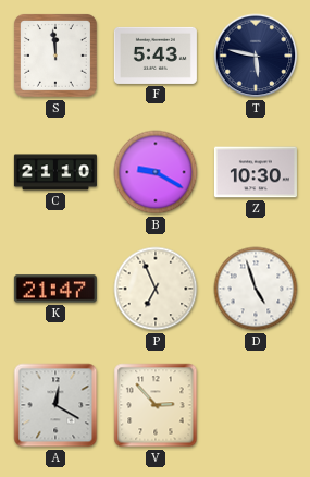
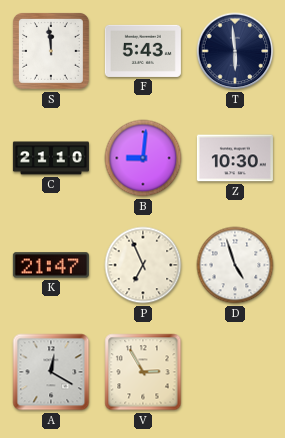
T: 5:47 -> 5:59 (235, 51)
B: 9:20 -> 9:01 (143, 158)
V: 2:53 -> 2:55 (143, 372)
